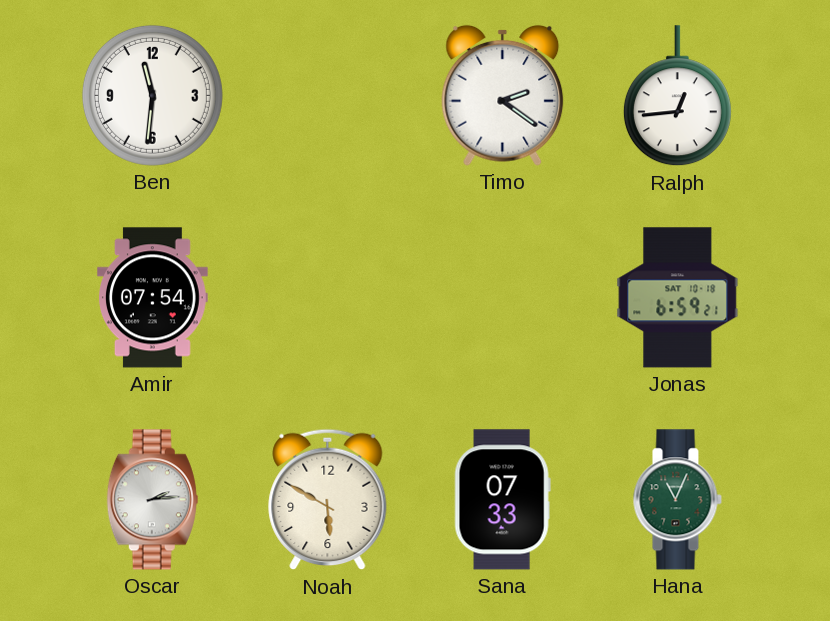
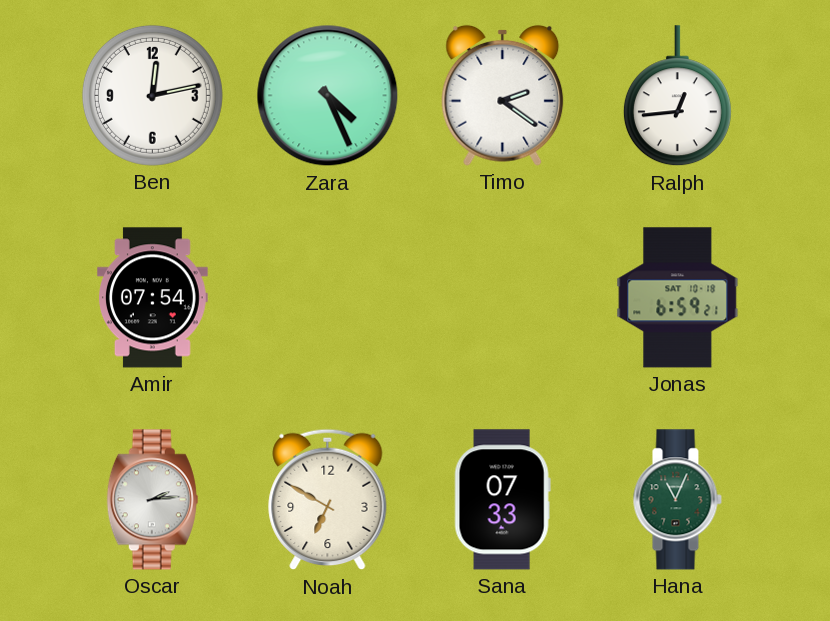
Ben: 11:31 -> 12:13 (152, 95)
Zara: none -> 4:26 (328, 96)
Noah: 5:50 -> 6:50 (328, 500)
